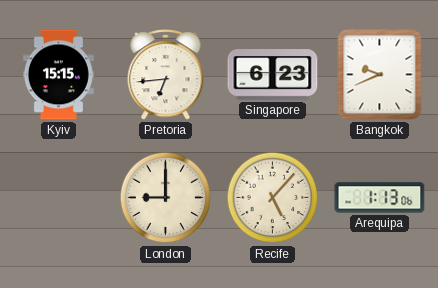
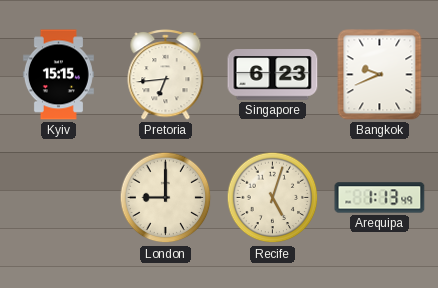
Recife: 5:07 -> 5:03 (273, 198)
Arequipa: 1:13:06 -> 1:13:49 (380, 198)
